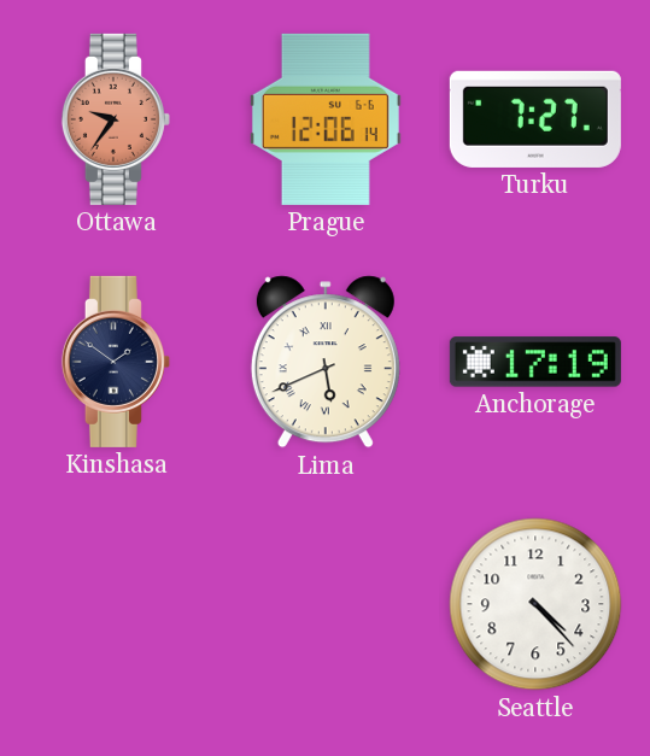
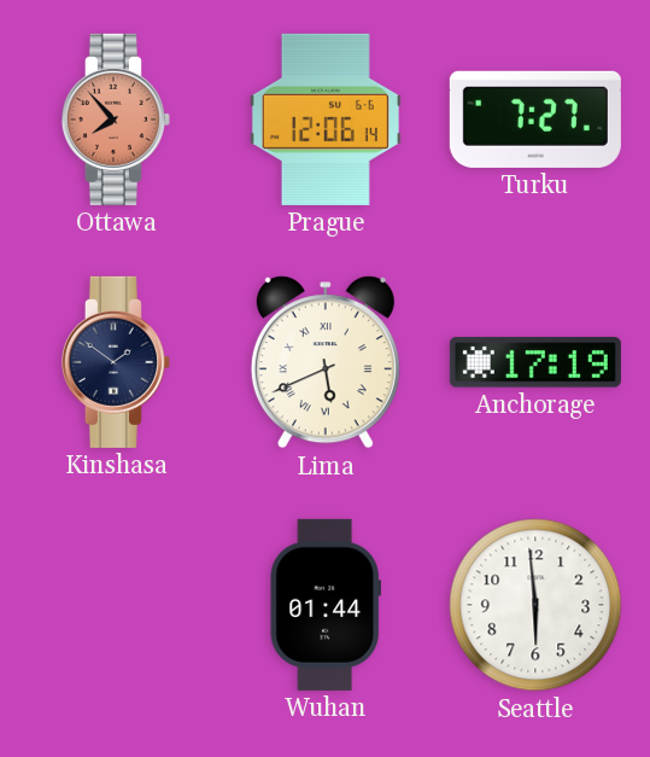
Ottawa: 9:36 -> 7:53 (116, 120)
Wuhan: none -> 01:44 (326, 605)
Seattle: 4:23 -> 5:59 (535, 605)
